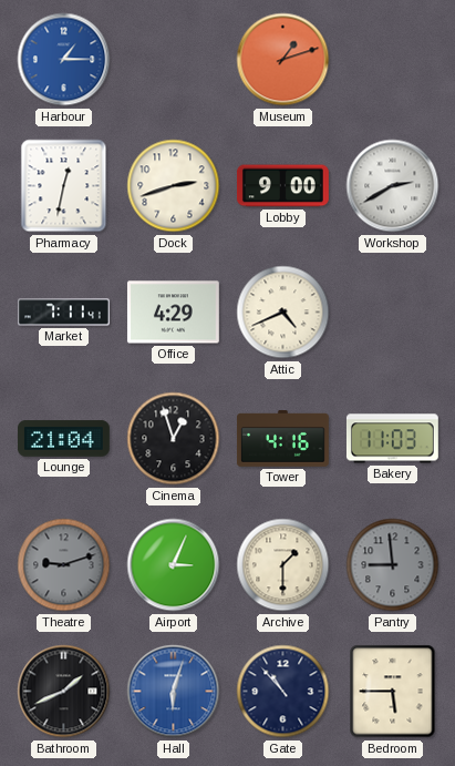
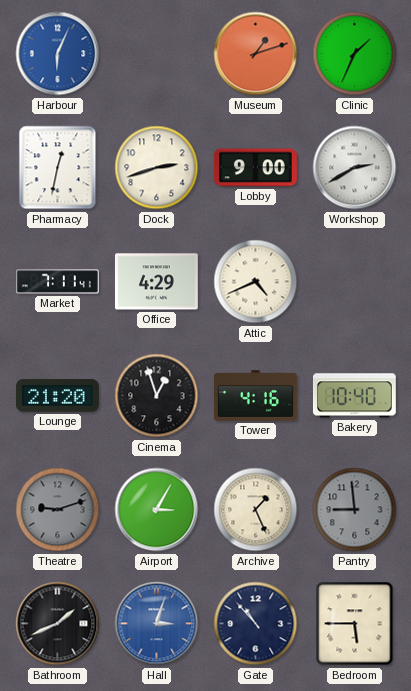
Harbour: 1:15 -> 6:04 (58, 54)
Clinic: none -> 1:34 (355, 54)
Lounge: 21:04 -> 21:20 (57, 396)
Bakery: 11:03 -> 10:40 (354, 396)
Airport: 3:04 -> 3:05 (157, 510)
Archive: 1:30 -> 1:26 (256, 510)
Hall: 6:03 -> 3:03 (157, 624)
